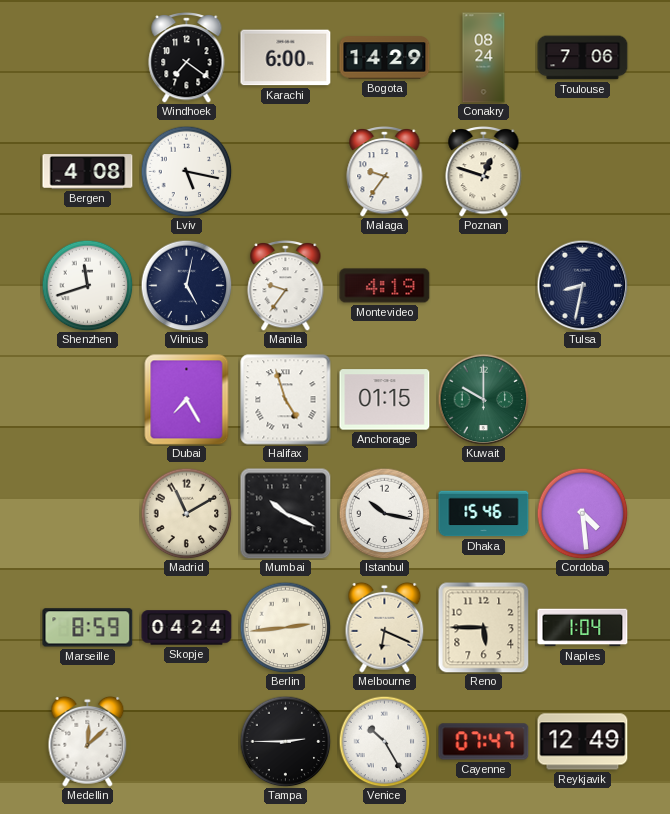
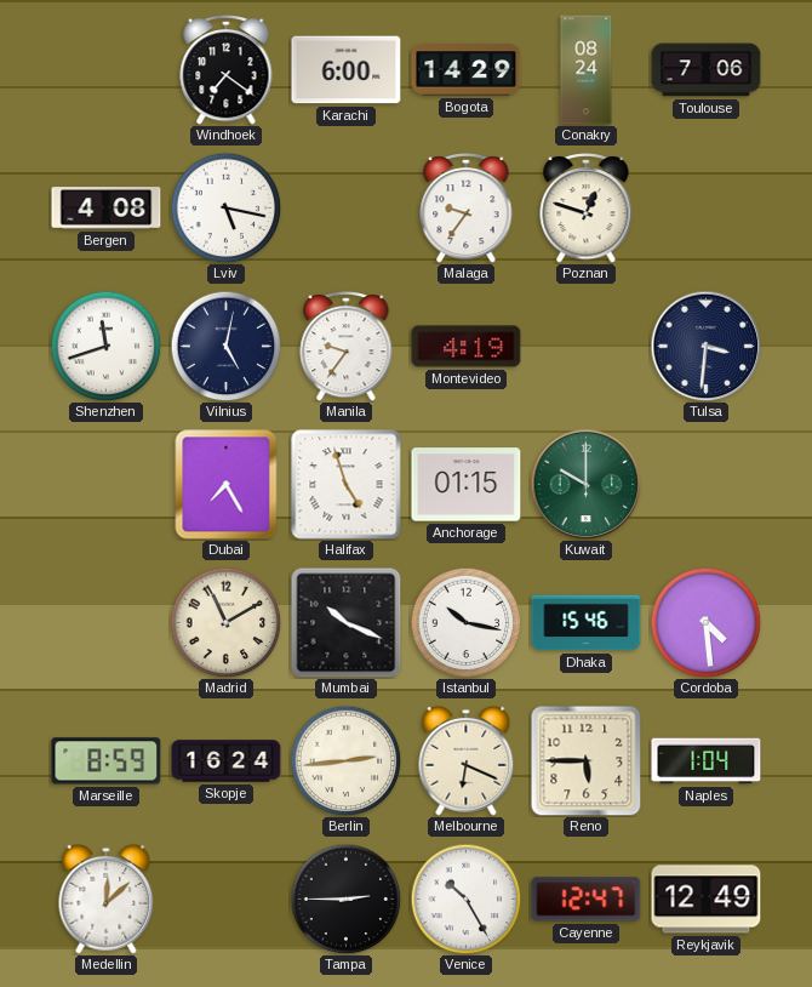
Tulsa: 8:32 -> 3:31 (705, 346)
Skopje: 04:24 -> 16:24 (227, 761)
Cayenne: 07:47 -> 12:47 (587, 900)
